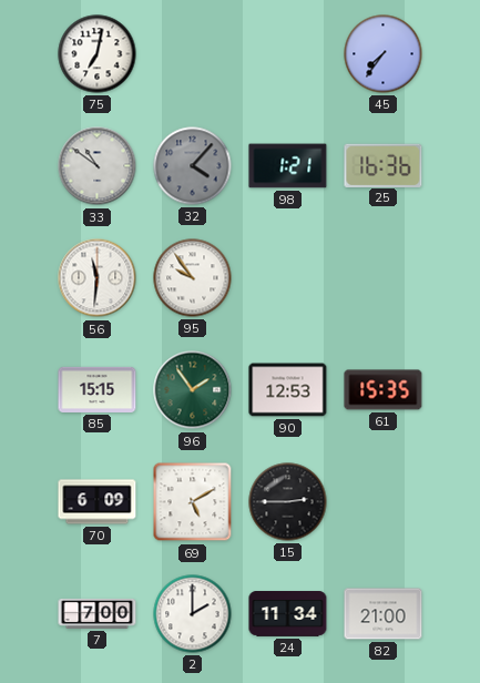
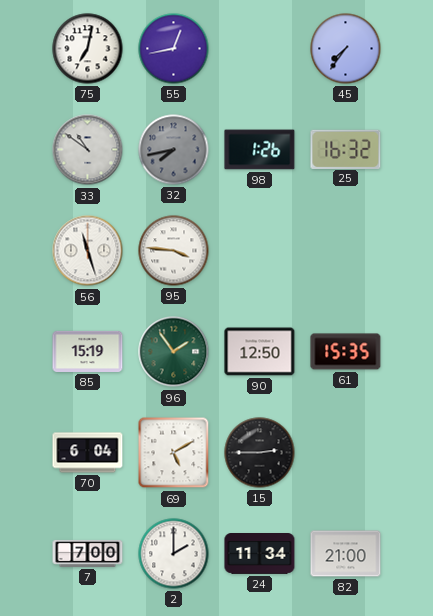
55: none -> 12:43 (174, 49)
32: 4:07 -> 7:43 (174, 150)
98: 1:21 -> 1:26 (260, 150)
25: 16:36 -> 16:32 (346, 149)
56: 11:31 -> 11:27 (88, 251)
95: 9:54 -> 3:46 (174, 251)
85: 15:15 -> 15:19 (88, 351)
90: 12:53 -> 12:50 (260, 352)
70: 6:09 -> 6:04 (88, 453)
